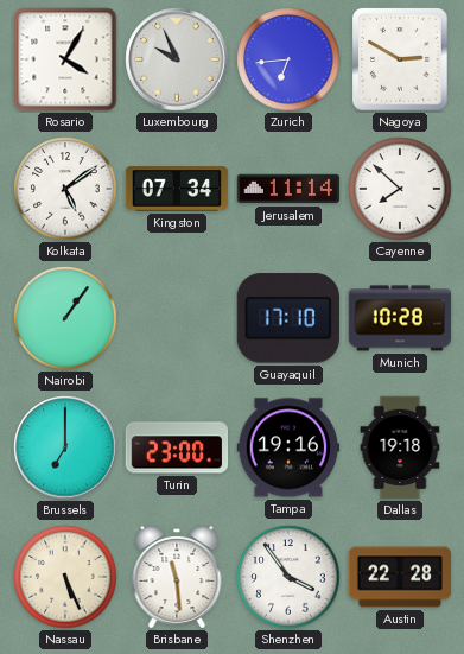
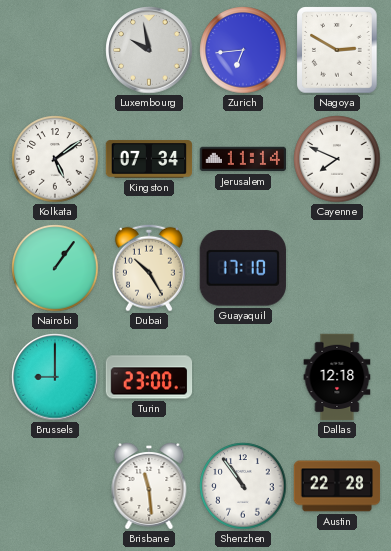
Rosario: 4:05 -> none (65, 59)
Luxembourg: 9:56 -> 9:58 (149, 50)
Cayenne: 7:52 -> 7:49 (337, 159)
Dubai: none -> 10:25 (149, 268)
Munich: 10:28 -> none (400, 318)
Brussels: 7:00 -> 9:00 (55, 377)
Tampa: 19:16 -> none (288, 447)
Dallas: 19:18 -> 12:18 (337, 377)
Nassau: 5:26 -> none (65, 577)
Shenzhen: 3:54 -> 10:54 (243, 486)
